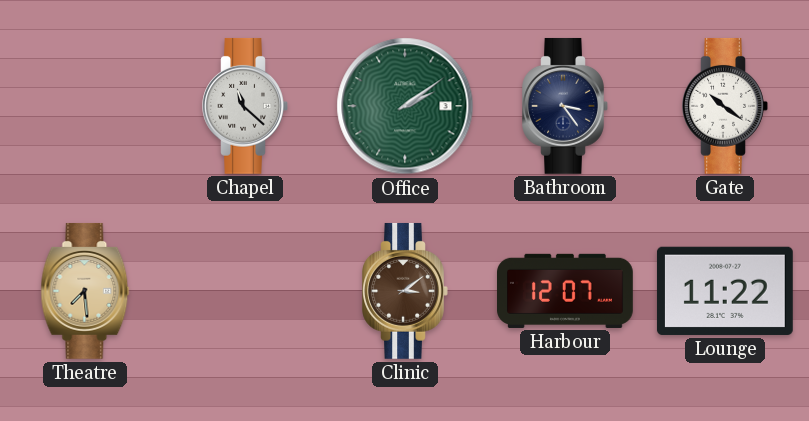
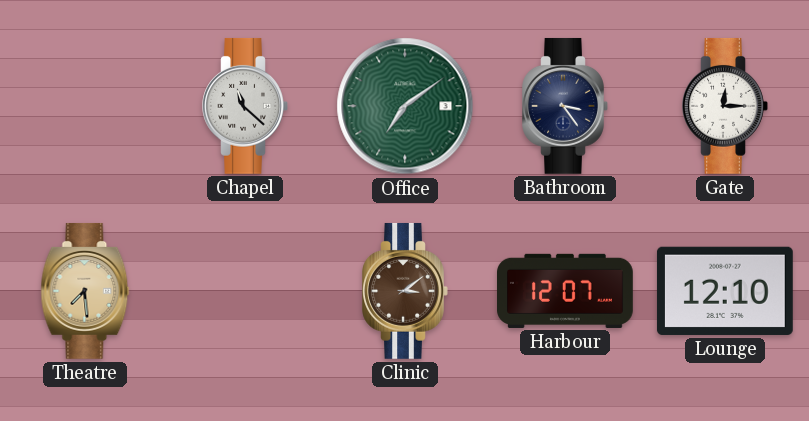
Office: 2:09 -> 7:09 (405, 106)
Gate: 10:21 -> 12:15 (725, 106)
Lounge: 11:22 -> 12:10 (725, 291)
